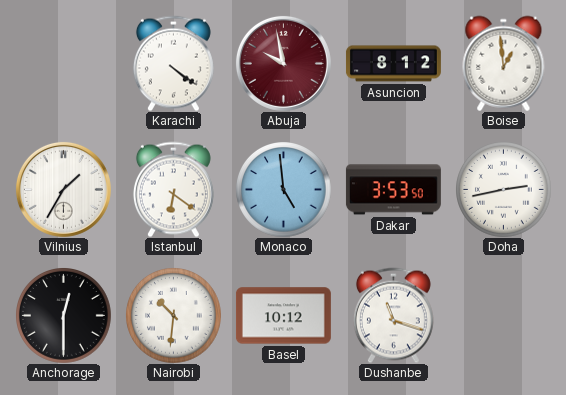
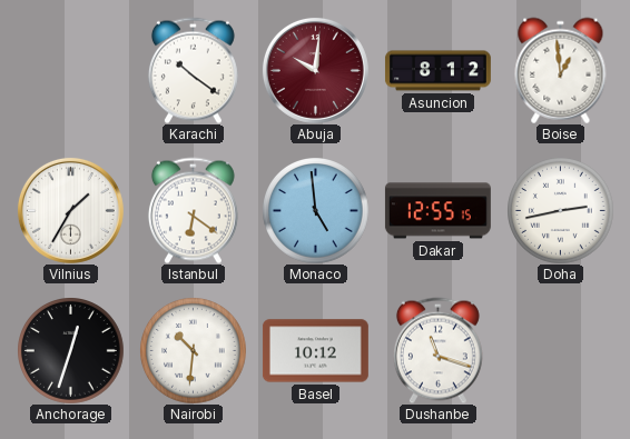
Karachi: 4:21 -> 10:21 (193, 70)
Abuja: 9:58 -> 10:01 (315, 70)
Dakar: 3:53 -> 12:55 (437, 211)
Anchorage: 12:30 -> 12:33 (71, 351)
